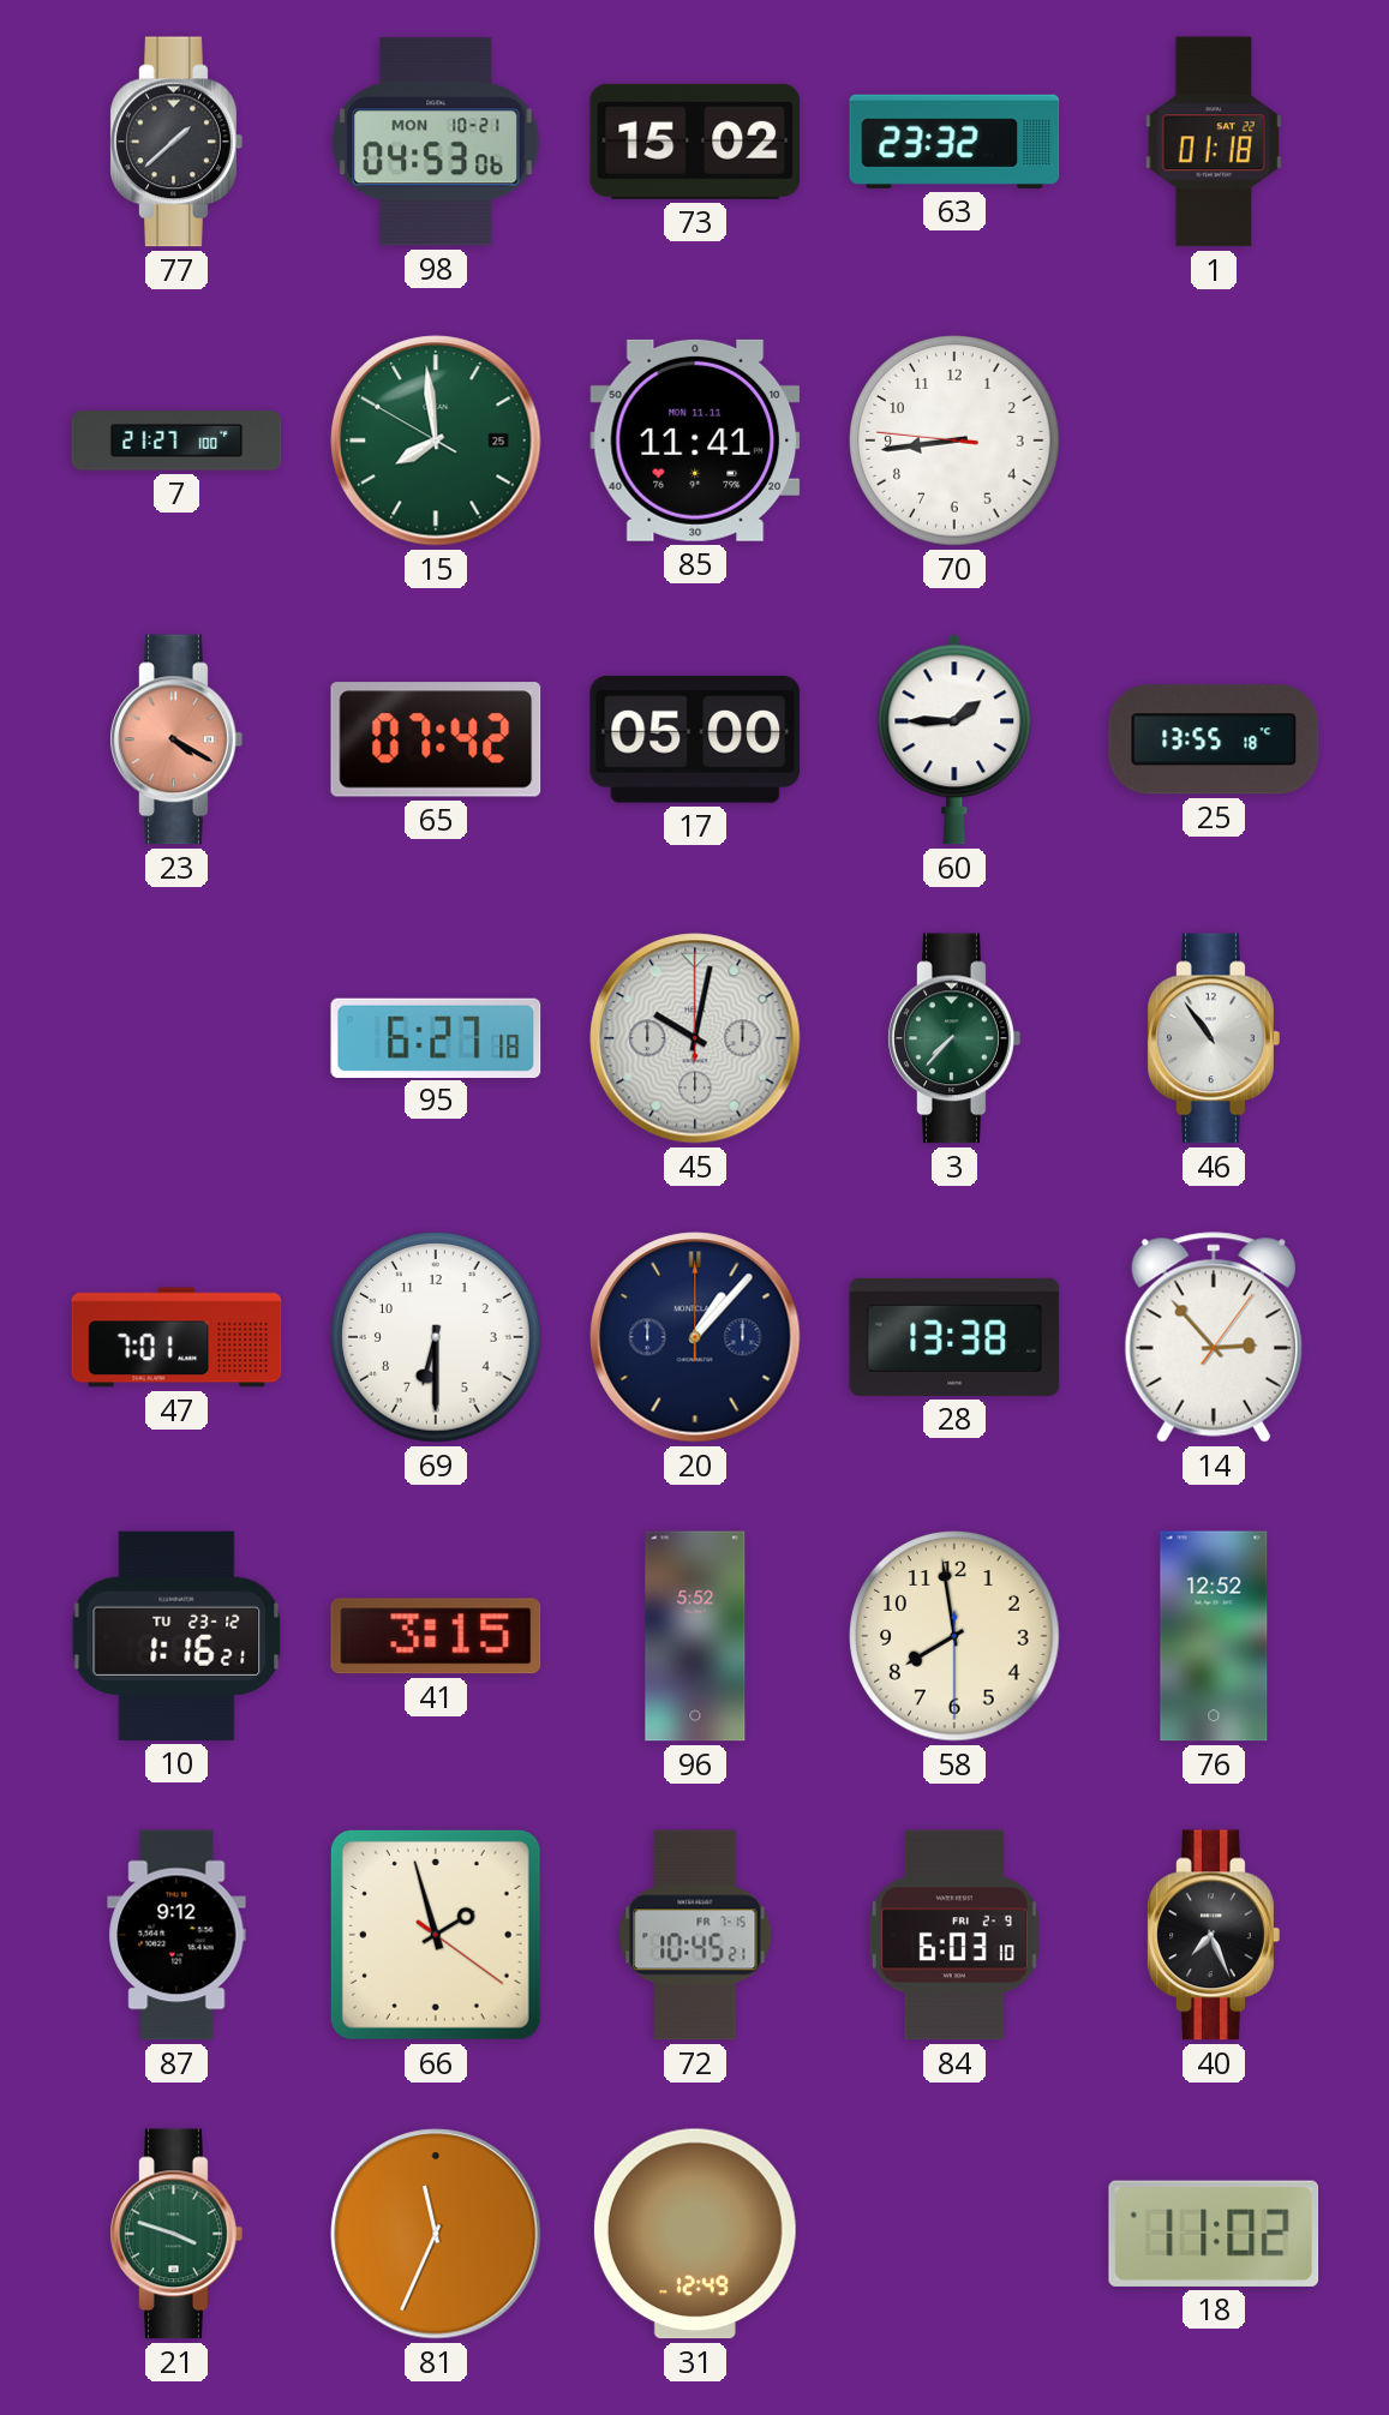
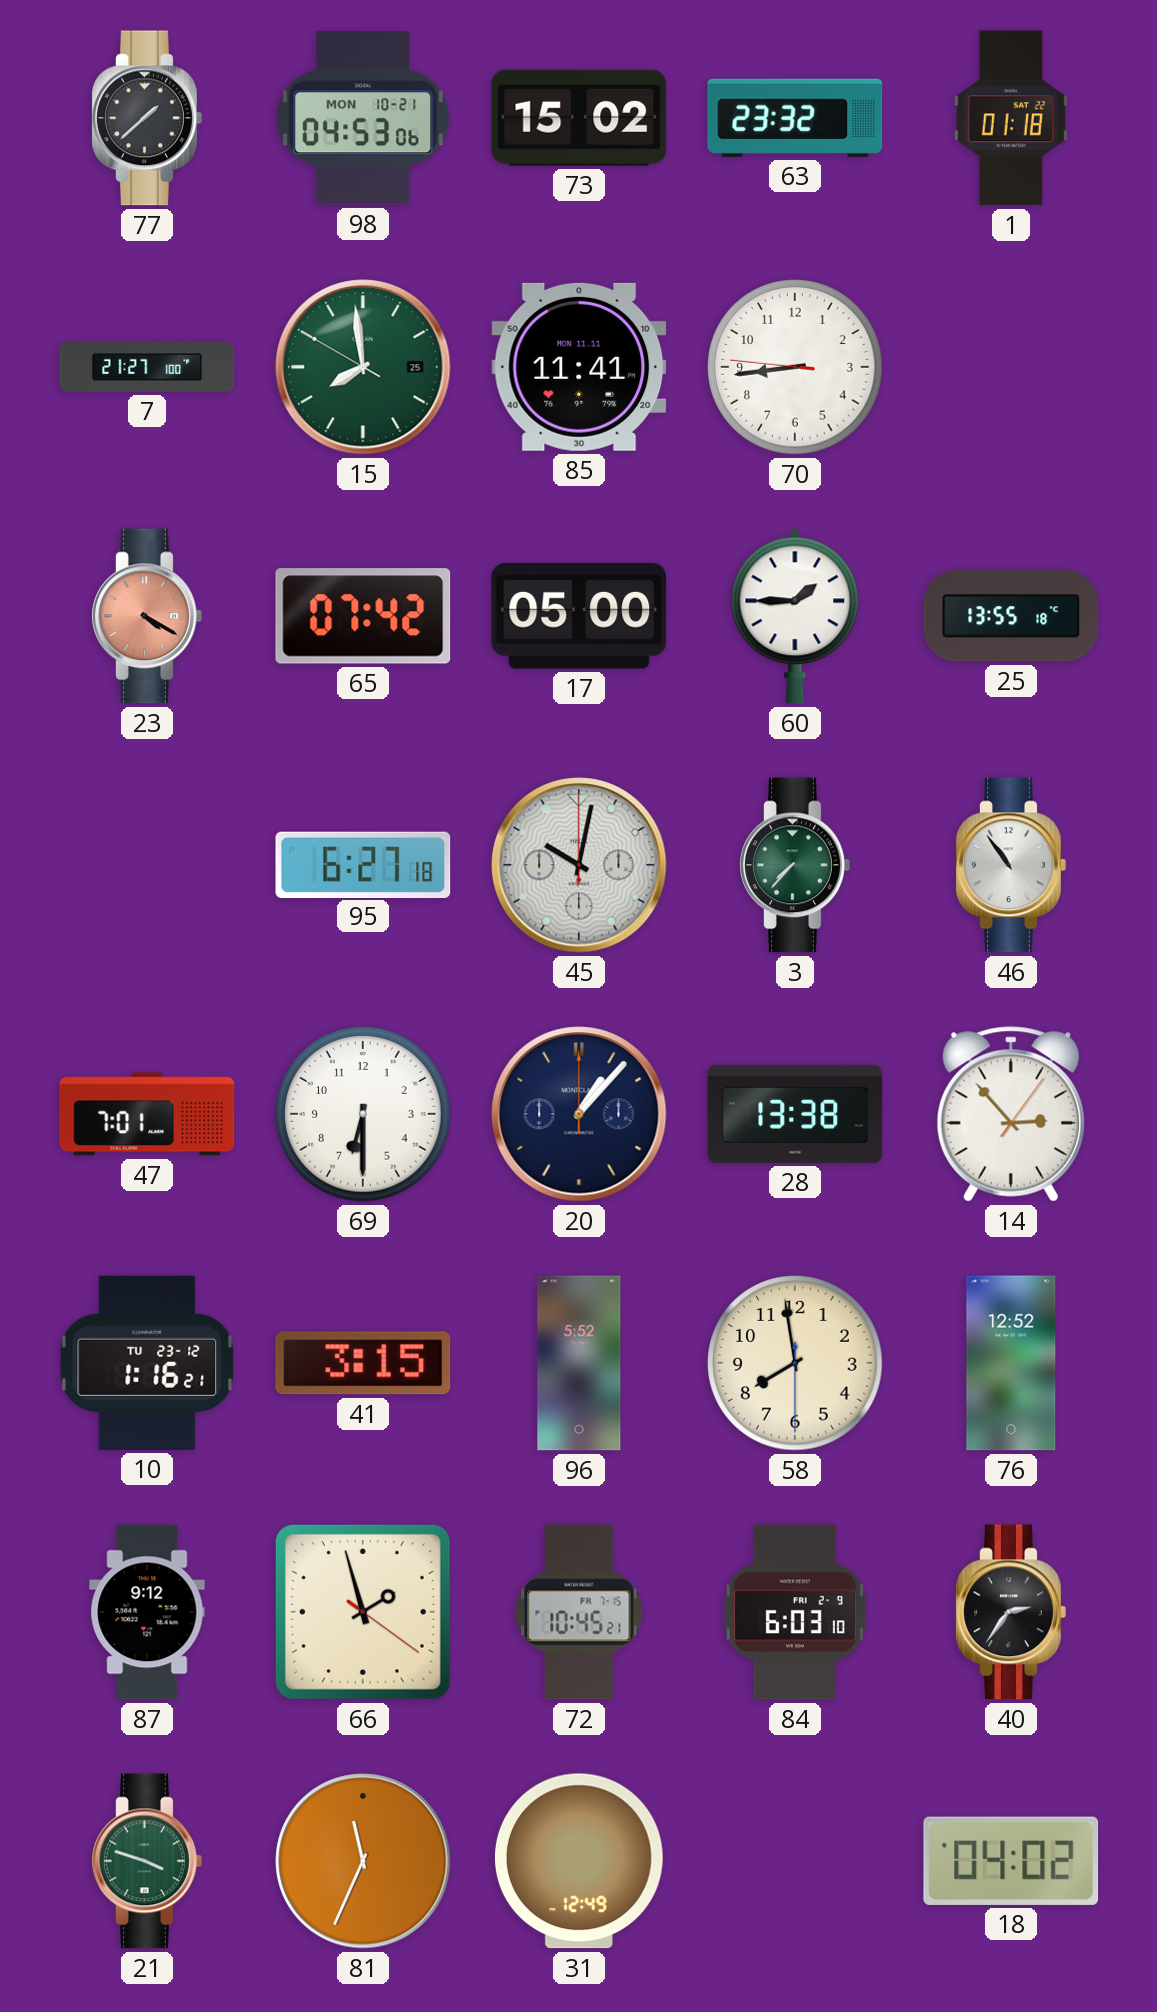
40: 7:26 -> 2:36 (1011, 1612)
18: 11:02 -> 04:02 (1011, 1861)
